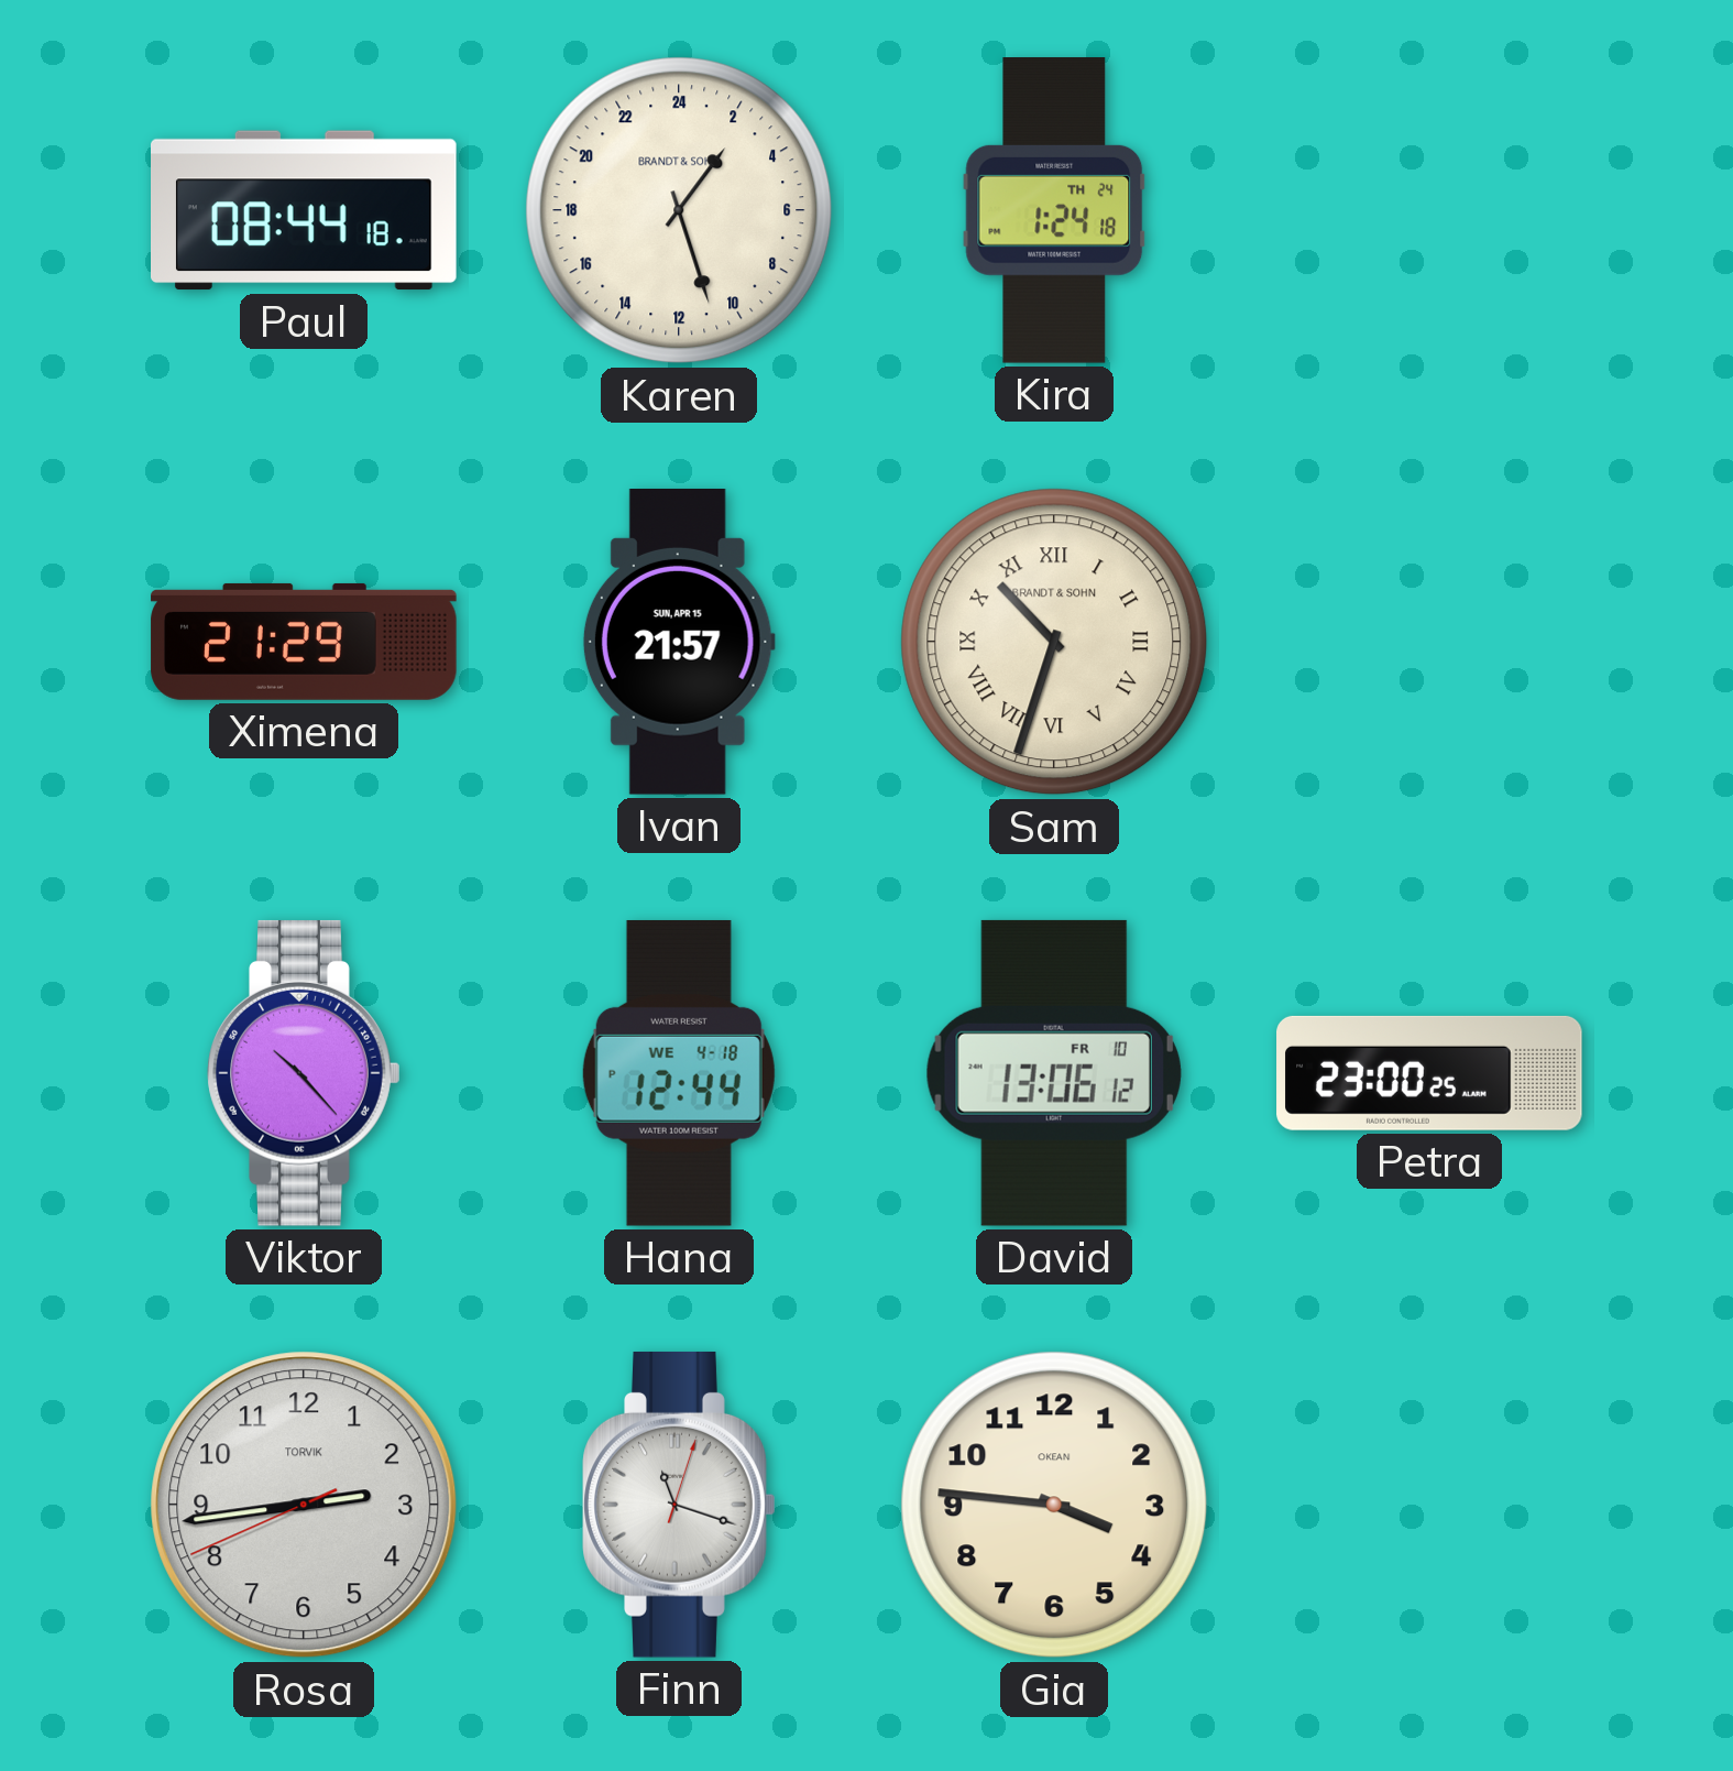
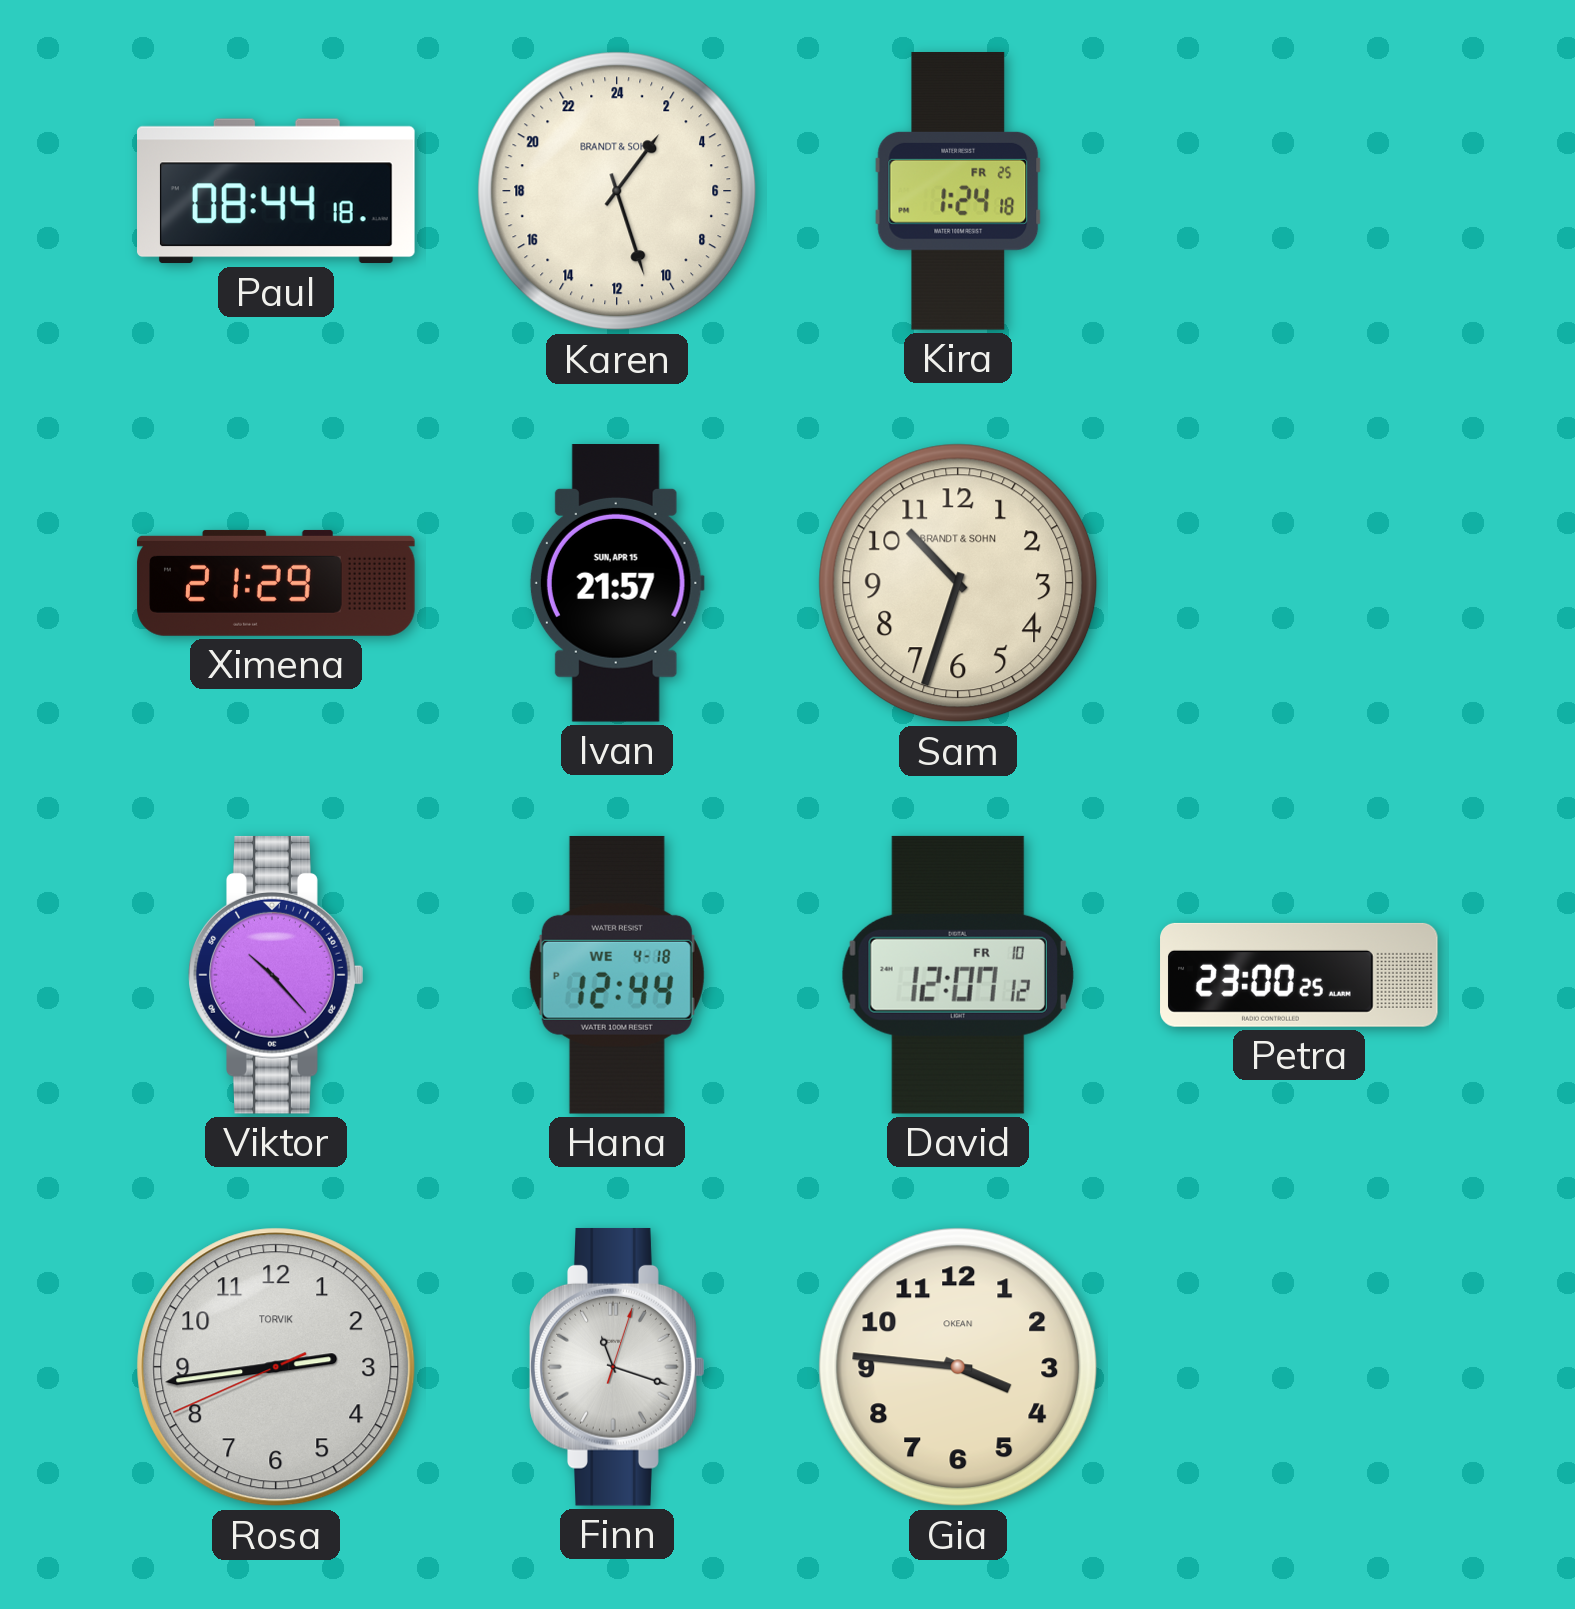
Kira date: TH 24 -> FR 25 (958, 192)
Sam numerals: Roman -> Arabic (958, 583)
David: 13:06 -> 12:07 (958, 975)
